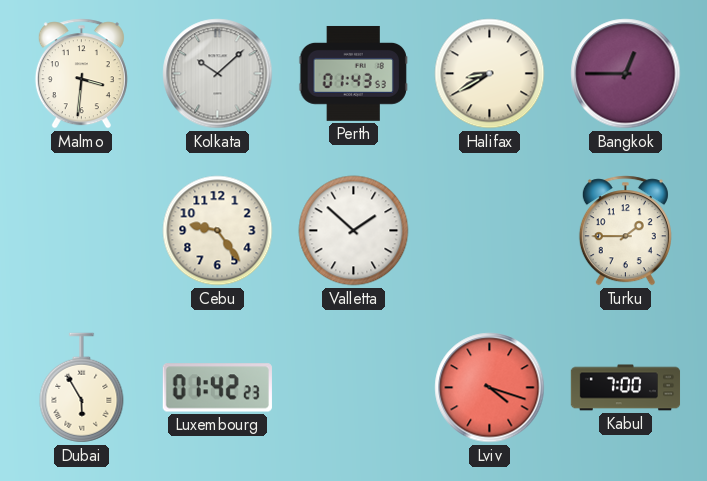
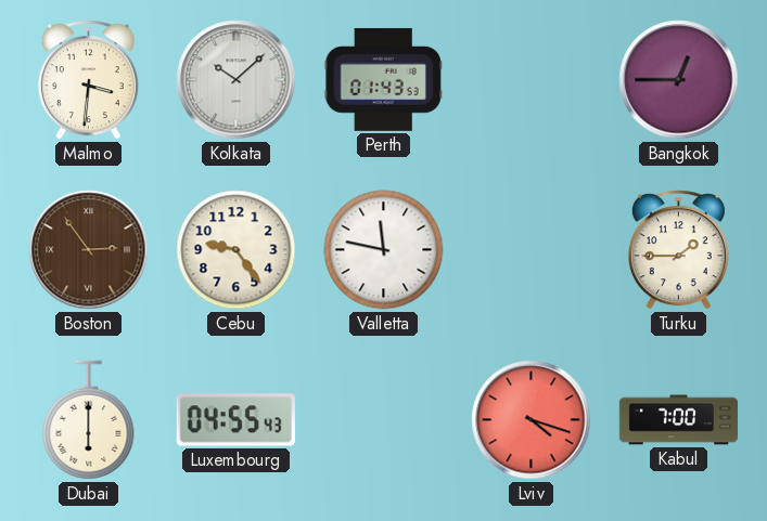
Halifax: 8:40 -> none (490, 74)
Boston: none -> 2:54 (89, 250)
Valletta: 1:52 -> 11:47 (384, 250)
Dubai: 5:55 -> 6:00 (89, 420)
Luxembourg: 01:42 -> 04:55 (235, 420)
